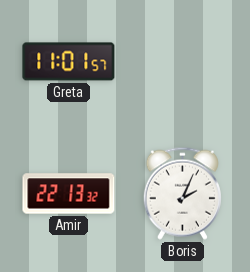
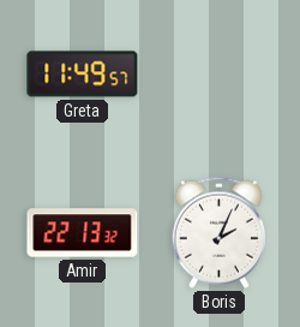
Greta: 11:01 -> 11:49 (83, 75)
